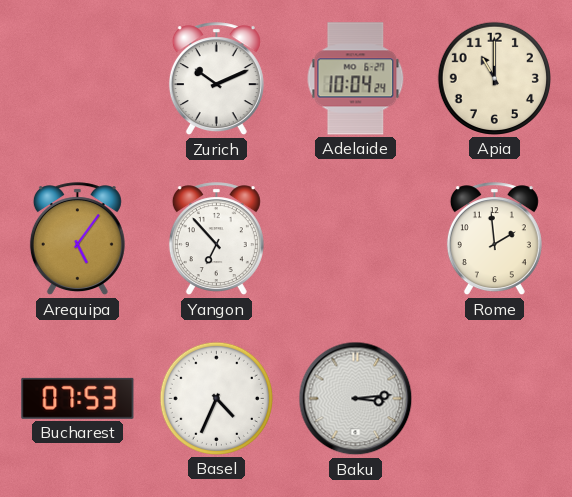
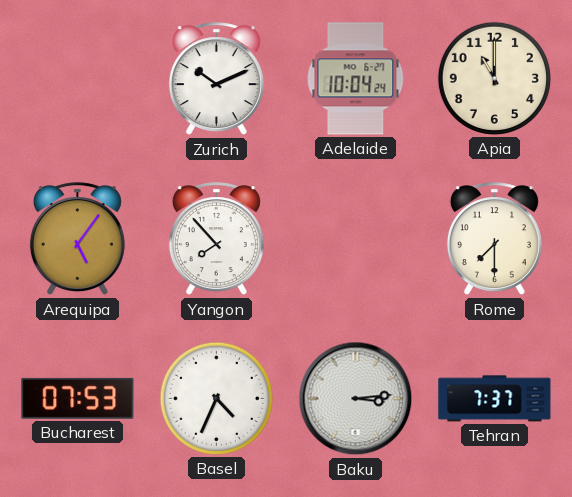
Yangon: 6:53 -> 7:53 (216, 239)
Rome: 1:59 -> 7:30 (494, 239)
Tehran: none -> 7:37 (495, 399)
